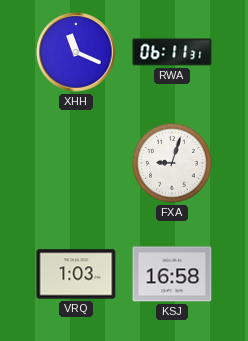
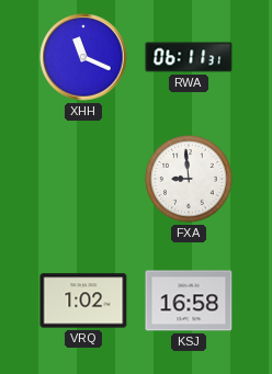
FXA: 9:03 -> 8:59 (189, 179)
VRQ: 1:03 -> 1:02 (83, 301)
